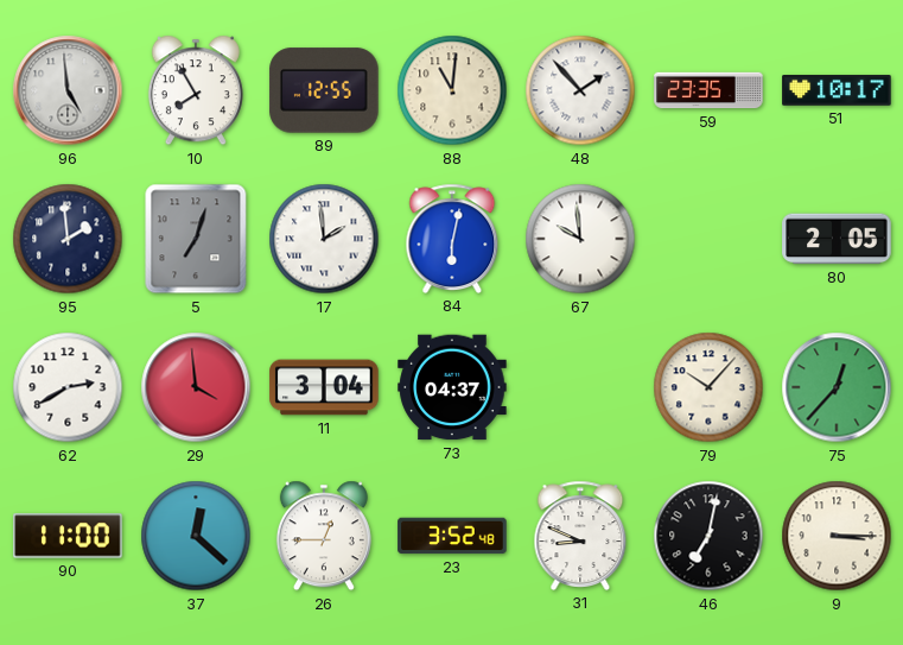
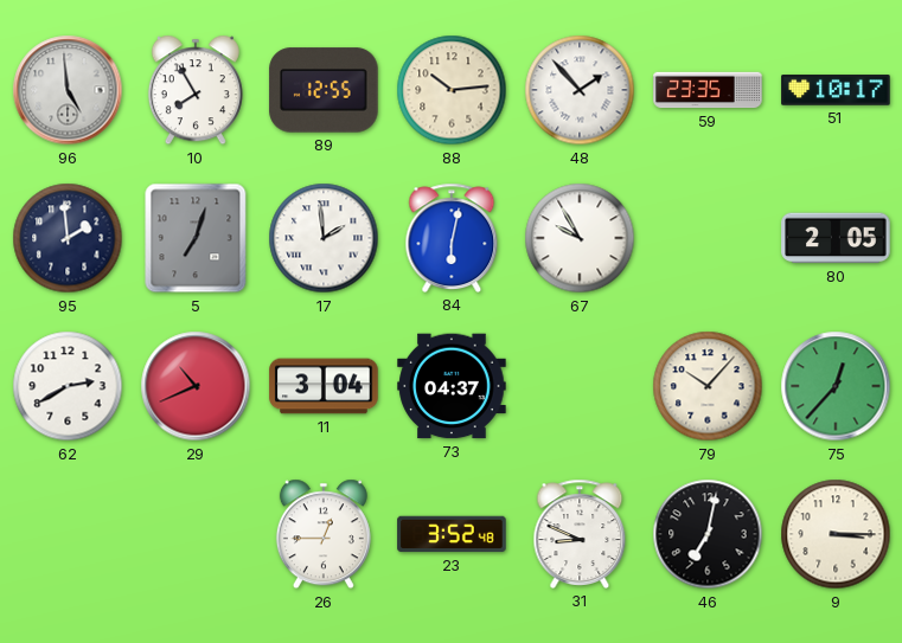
88: 11:01 -> 10:14 (452, 90)
67: 9:59 -> 9:55 (580, 238)
29: 3:59 -> 10:41 (196, 386)
90: 11:00 -> none (68, 536)
37: 12:22 -> none (196, 536)
